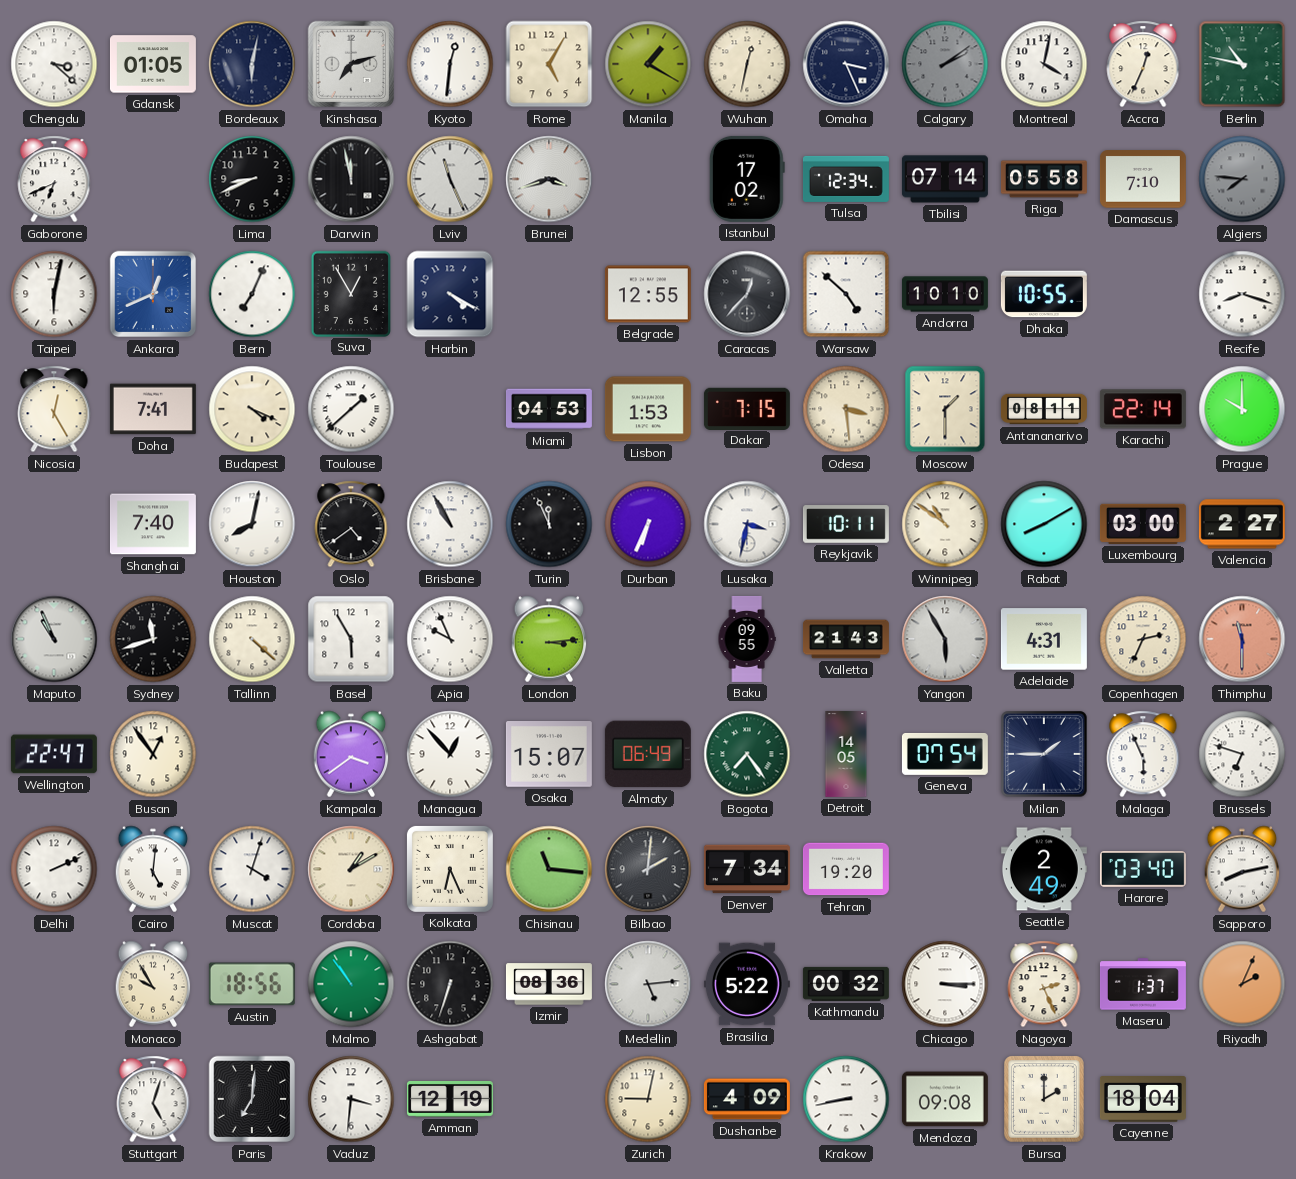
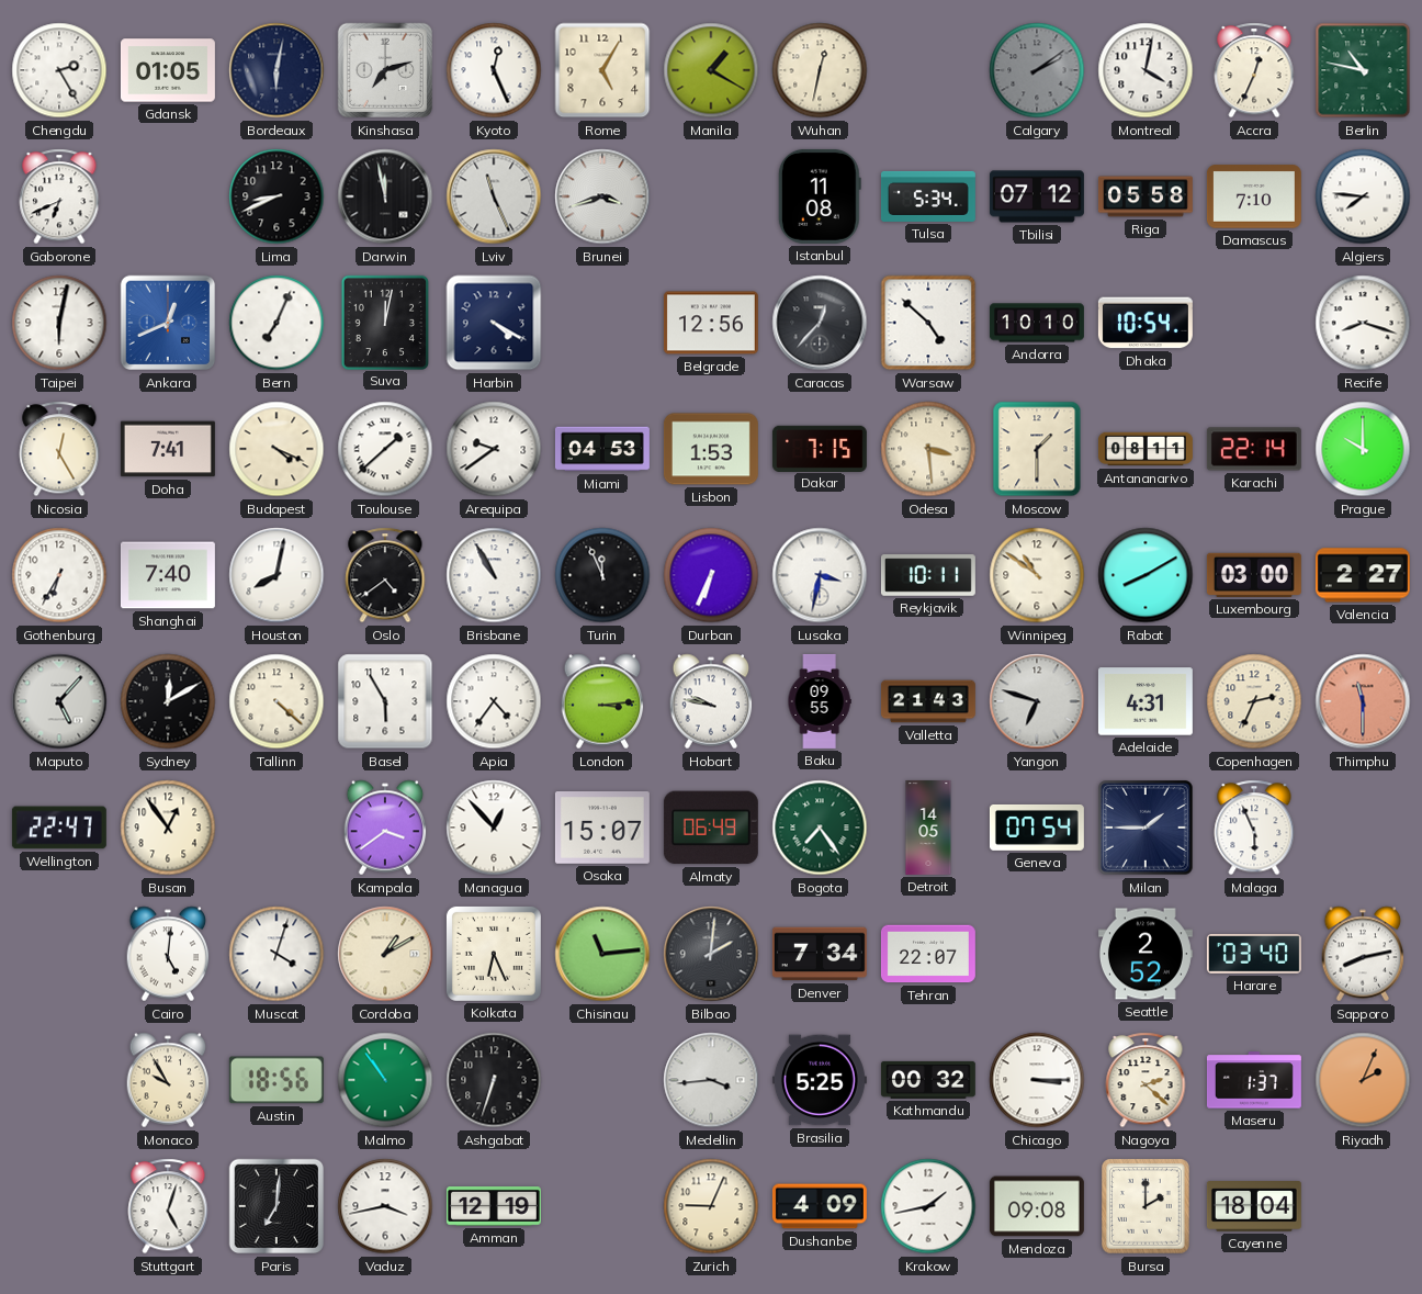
Chengdu: 3:22 -> 2:25 (59, 70)
Kyoto: 12:31 -> 12:26 (494, 70)
Omaha: 3:26 -> none (846, 64)
Istanbul: 17:02 -> 11:08 (820, 196)
Tulsa: 12:34 -> 5:34 (928, 196)
Tbilisi: 07:14 -> 07:12 (1037, 196)
Algiers dial: grey -> white (1363, 196)
Suva: 12:55 -> 12:02 (384, 322)
Belgrade: 12:55 -> 12:56 (711, 323)
Dhaka: 10:55 -> 10:54 (1145, 323)
Arequipa: none -> 9:39 (494, 449)
Gothenburg: none -> 6:35 (59, 575)
Maputo: 10:56 -> 5:07 (59, 701)
Sydney: 11:42 -> 12:10 (168, 701)
Apia: 9:56 -> 4:36 (494, 701)
Hobart: none -> 9:47 (711, 701)
Yangon: 5:55 -> 6:48 (1037, 701)
Brussels: 6:48 -> none (1242, 754)
Delhi: 2:11 -> none (54, 869)
Chisinau: 11:16 -> 11:14 (602, 954)
Tehran: 19:20 -> 22:07 (928, 954)
Seattle: 2:49 -> 2:52 (1145, 954)
Izmir: 08:36 -> none (549, 984)
Medellin: 5:14 -> 3:44 (711, 1080)
Brasilia: 5:22 -> 5:25 (820, 1080)
Nagoya: 2:26 -> 2:22 (1145, 1080)
Vaduz: 3:31 -> 3:43 (385, 1206)
Zurich: 9:02 -> 9:04 (711, 1206)
Krakow: 8:43 -> 1:43 (928, 1206)
